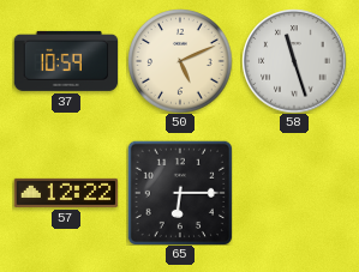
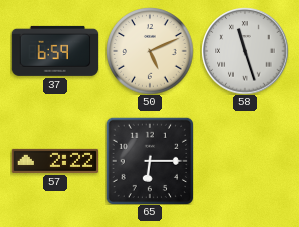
37: 10:59 -> 6:59 (55, 51)
57: 12:22 -> 2:22 (55, 161)
